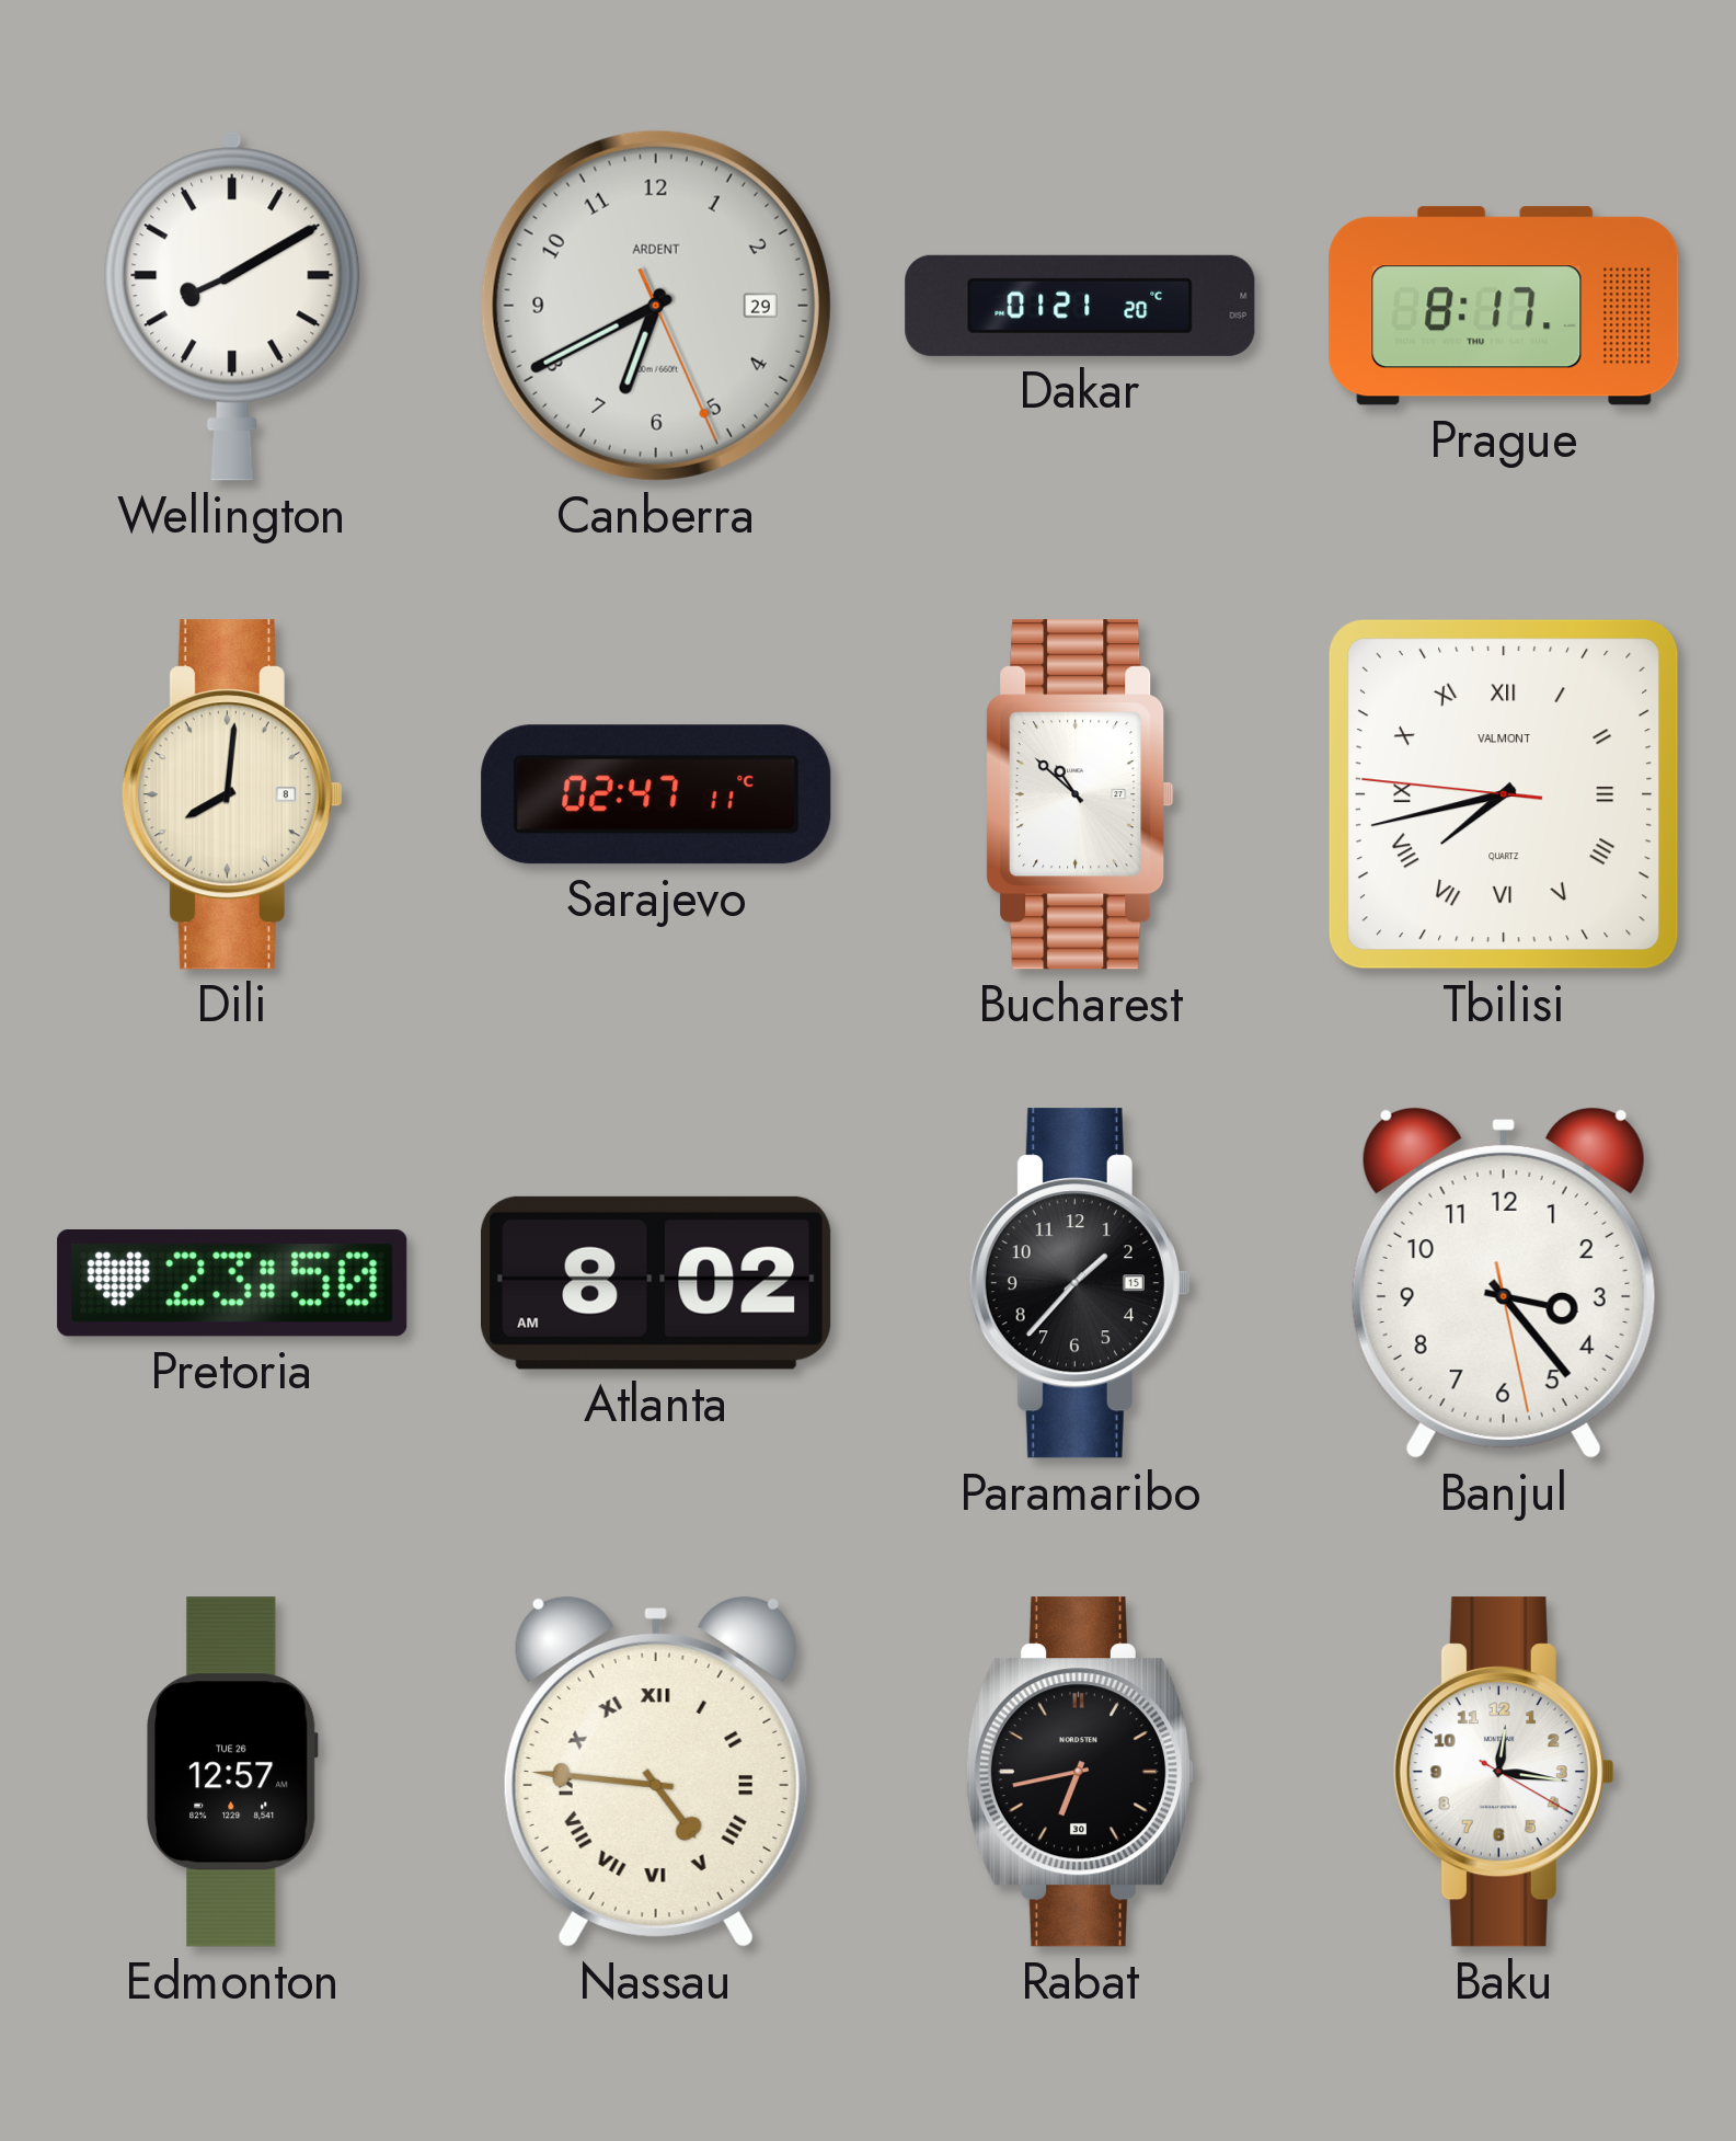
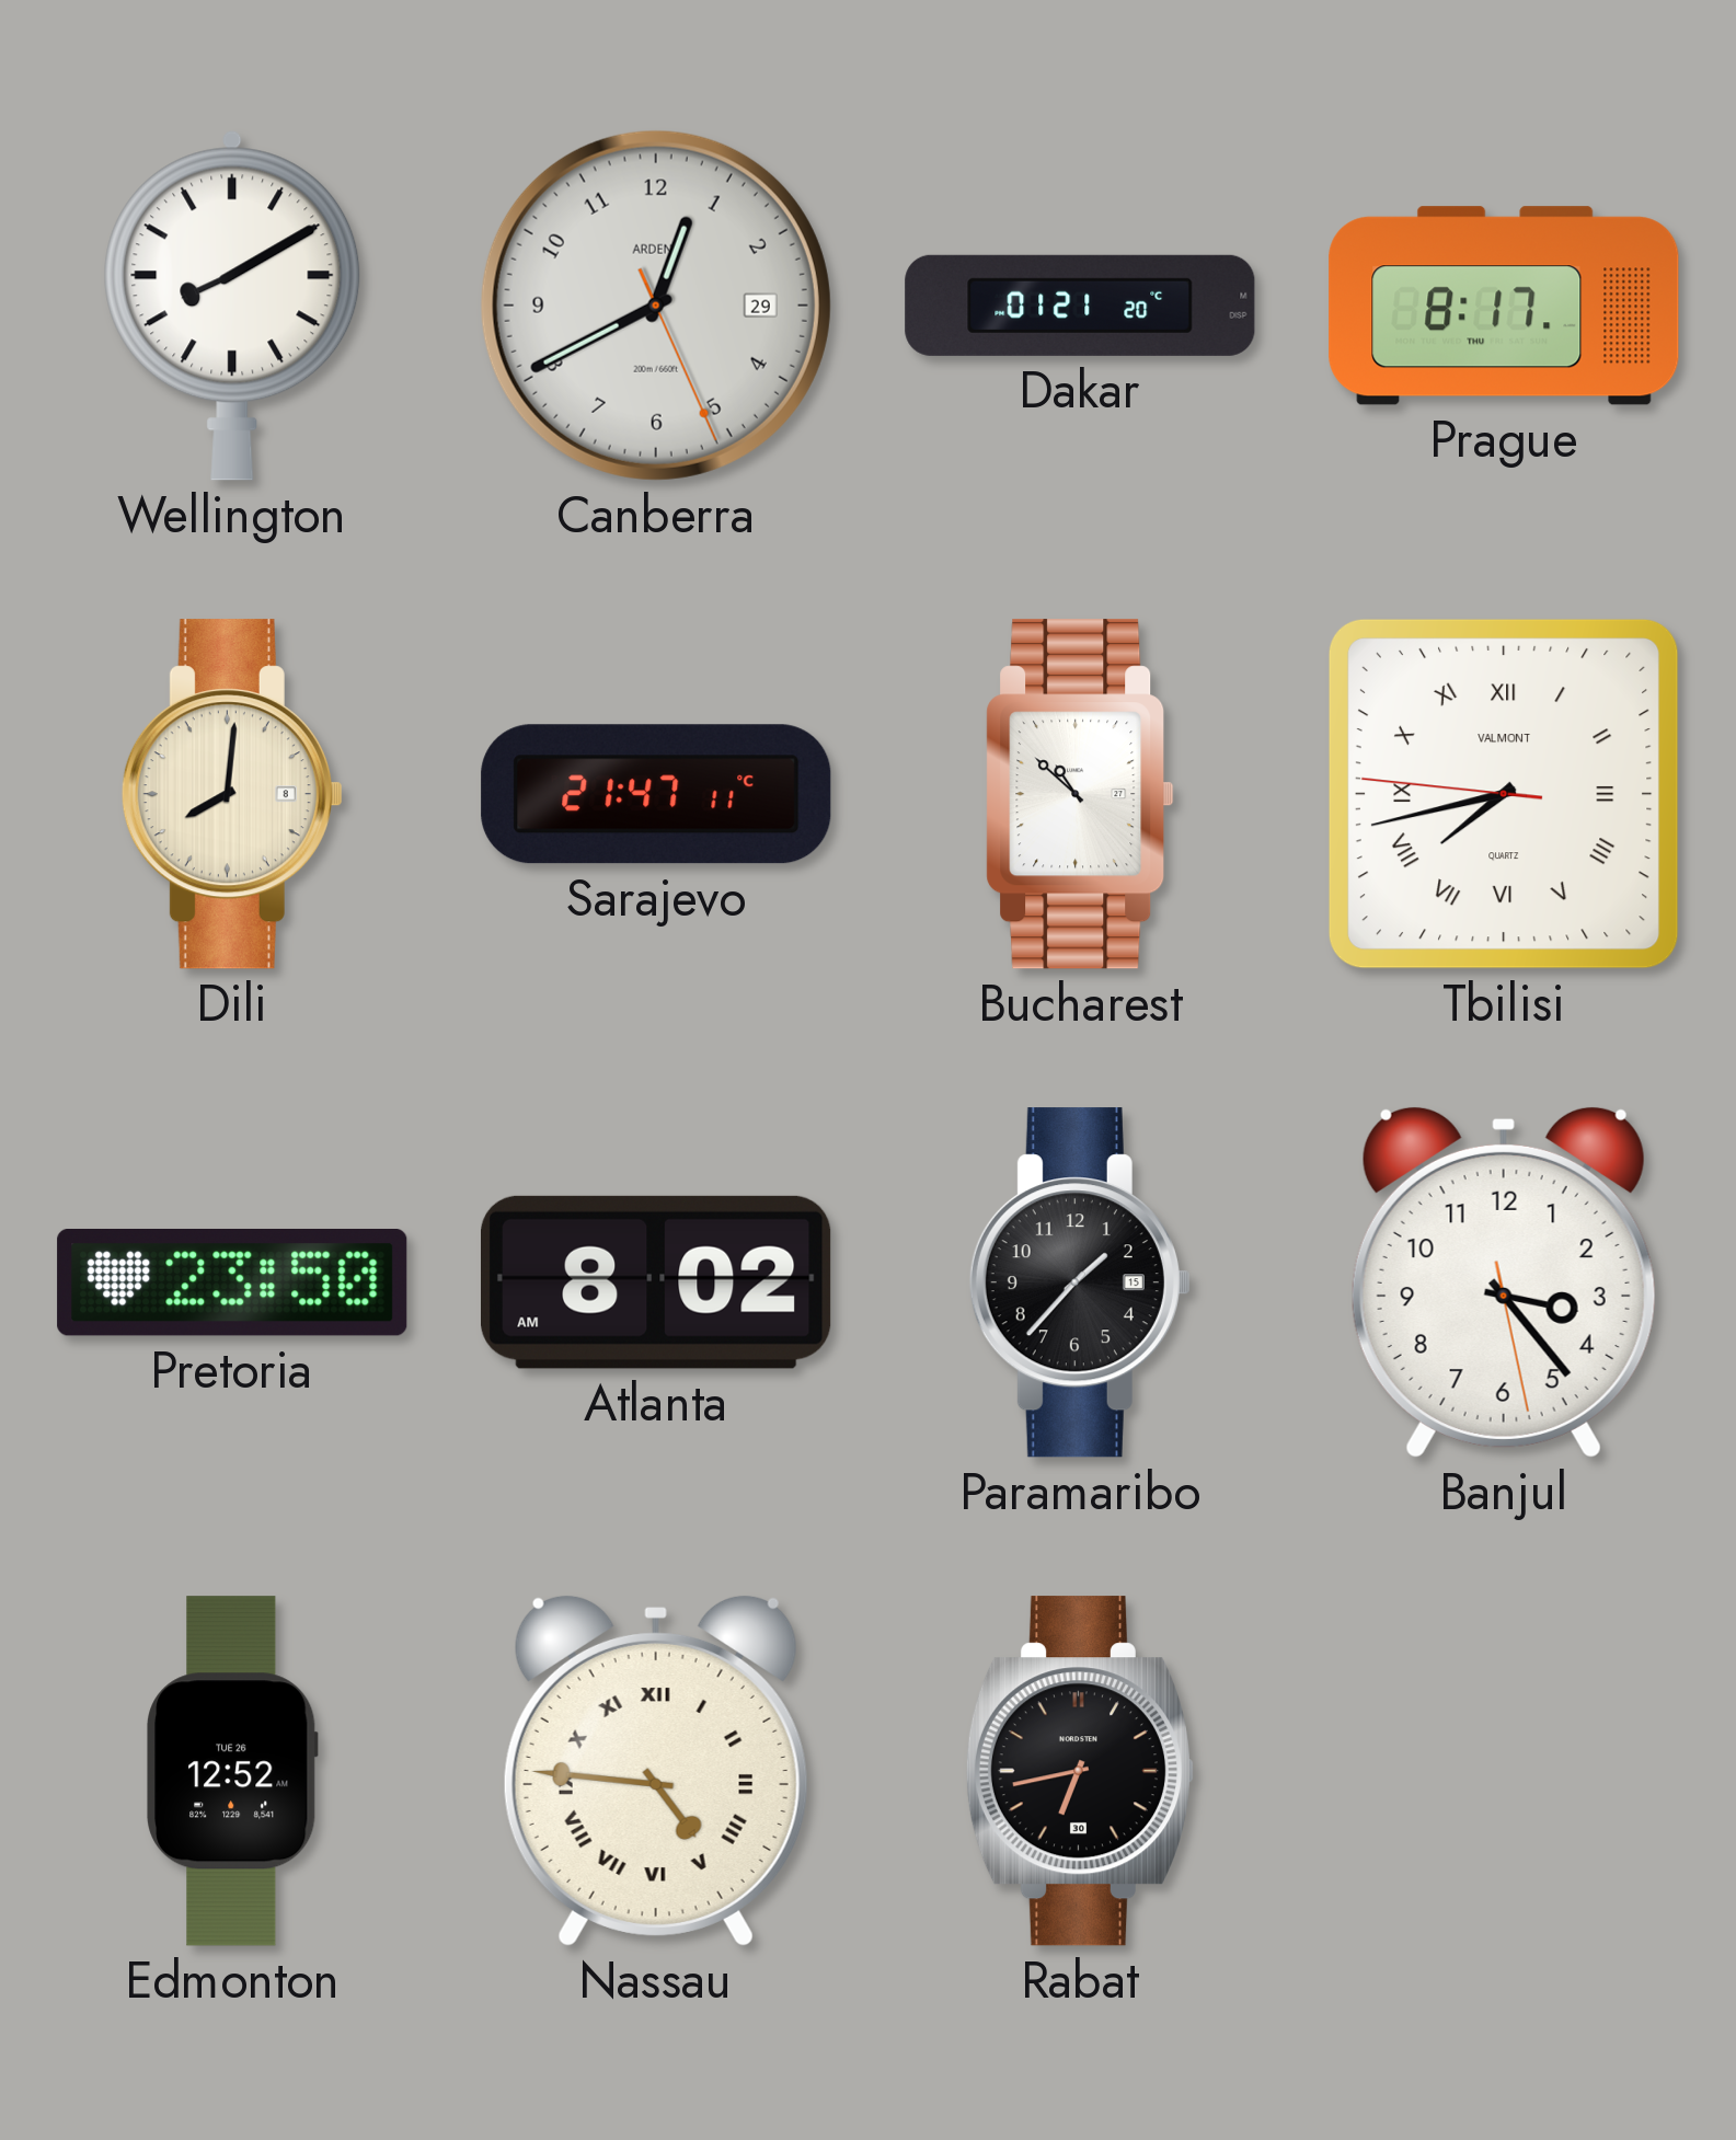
Canberra: 6:40 -> 12:40 (656, 306)
Sarajevo: 02:47 -> 21:47 (656, 794)
Edmonton: 12:57 -> 12:52 (232, 1771)
Baku: 12:16 -> none (1504, 1772)
